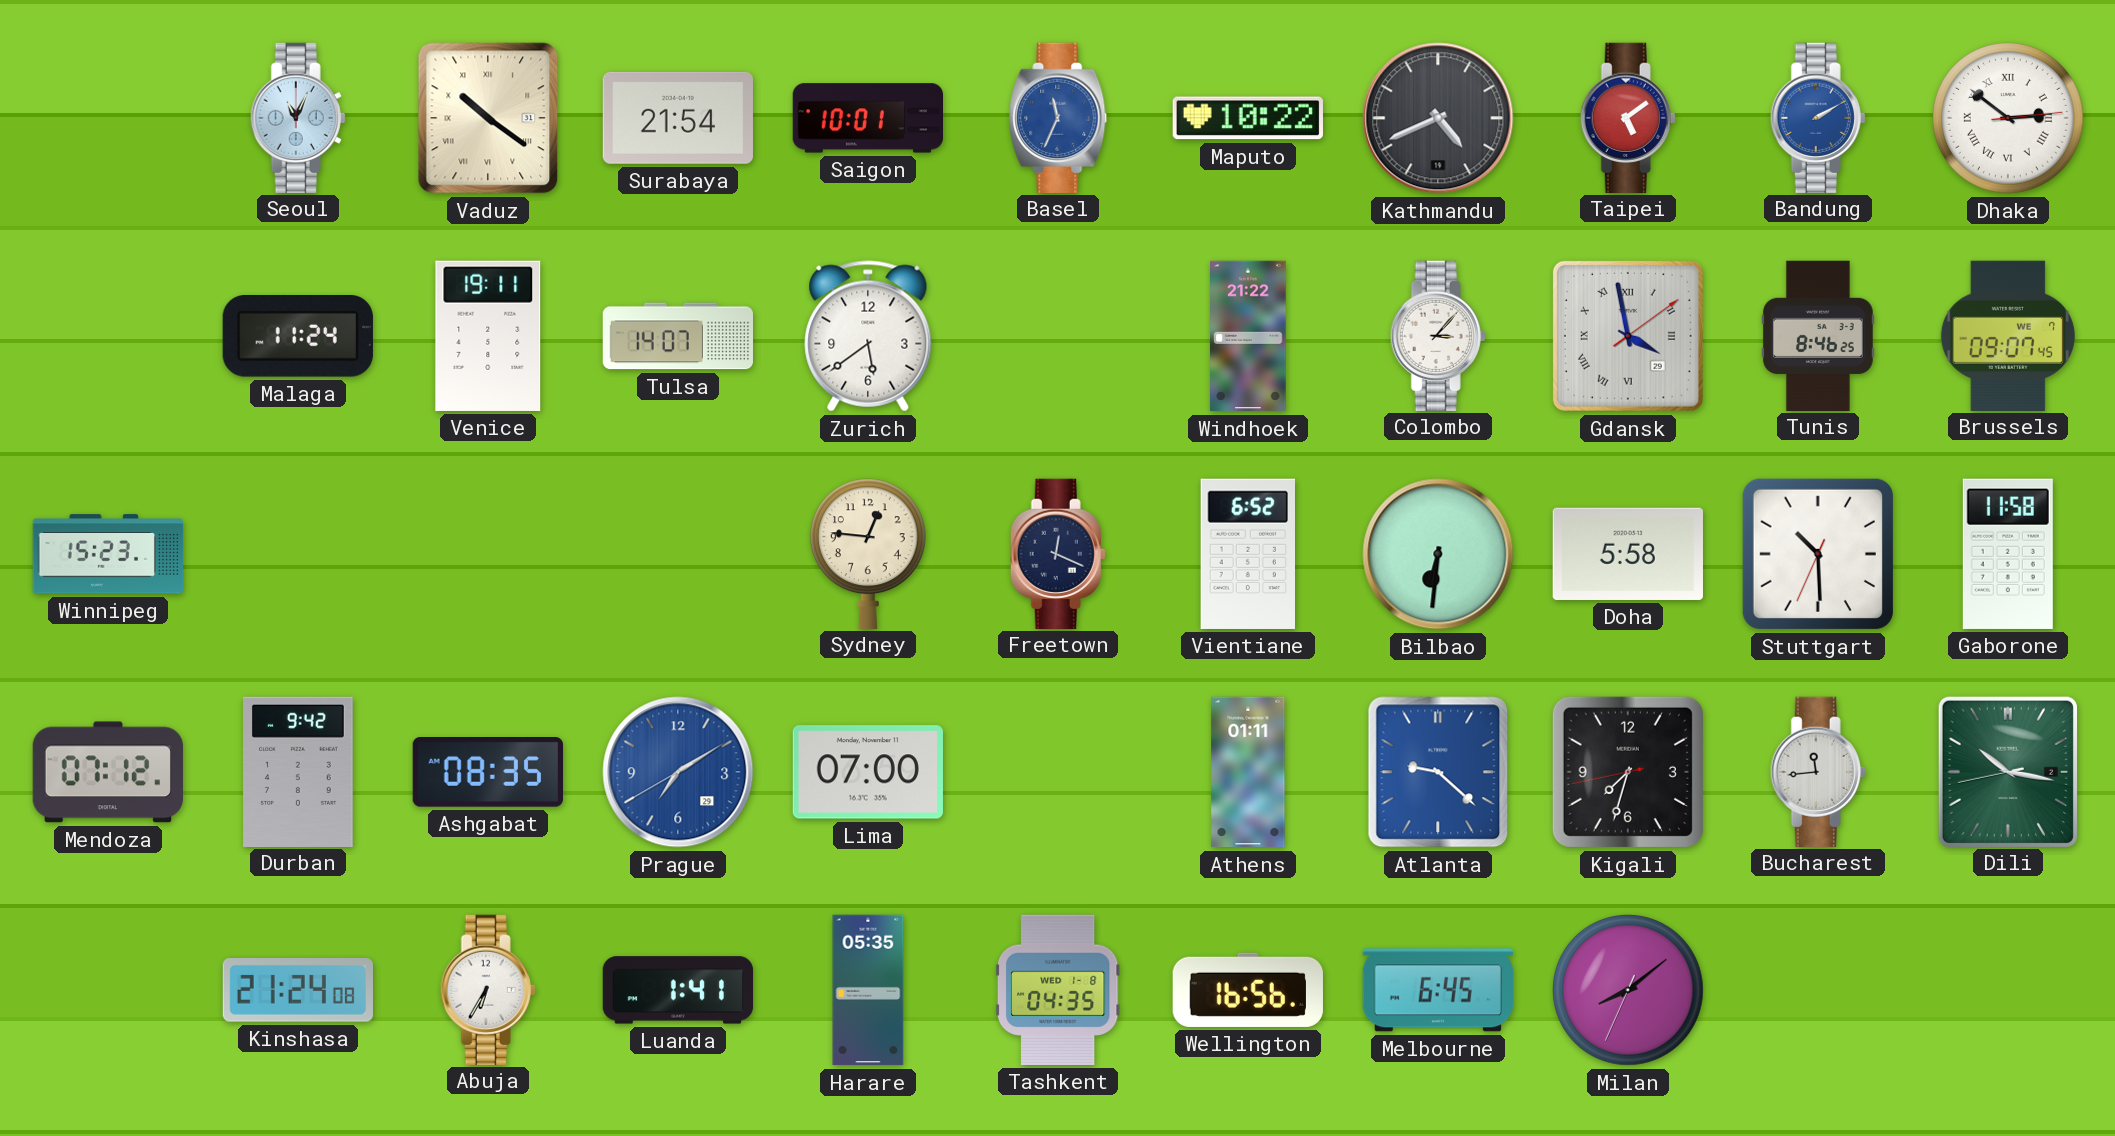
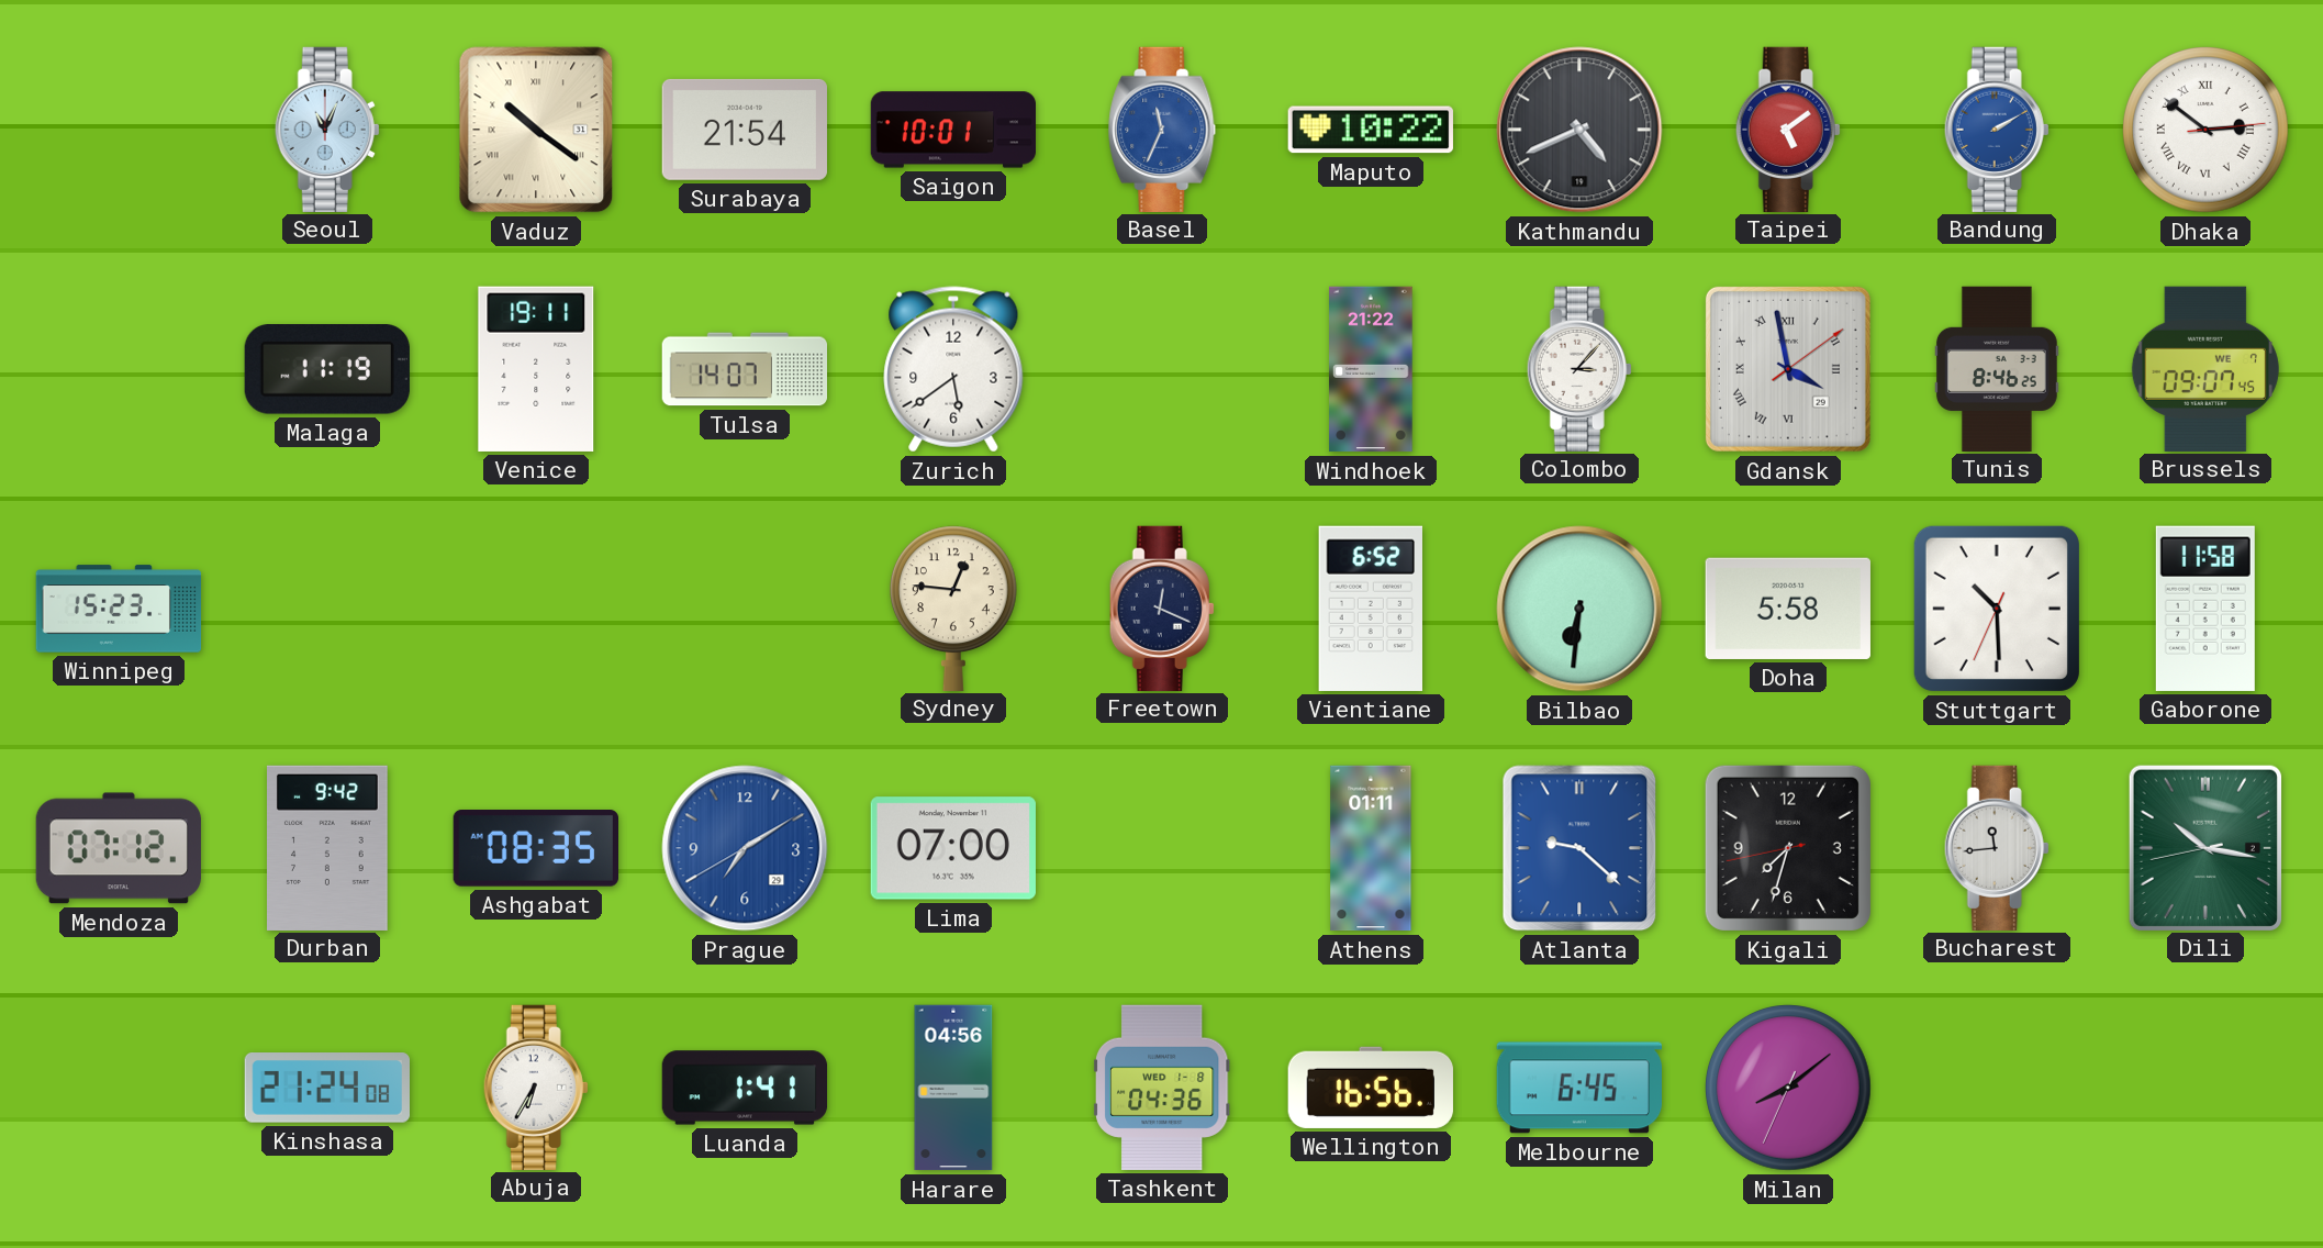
Malaga: 11:24 -> 11:19 (327, 370)
Harare: 05:35 -> 04:56 (953, 1088)
Tashkent: 04:35 -> 04:36 (1162, 1088)
